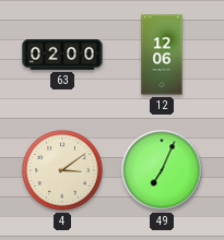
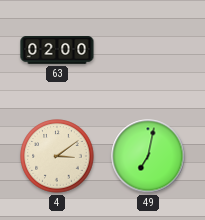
12: 12:06 -> none (162, 55)
49: 7:04 -> 7:02 (148, 156)
